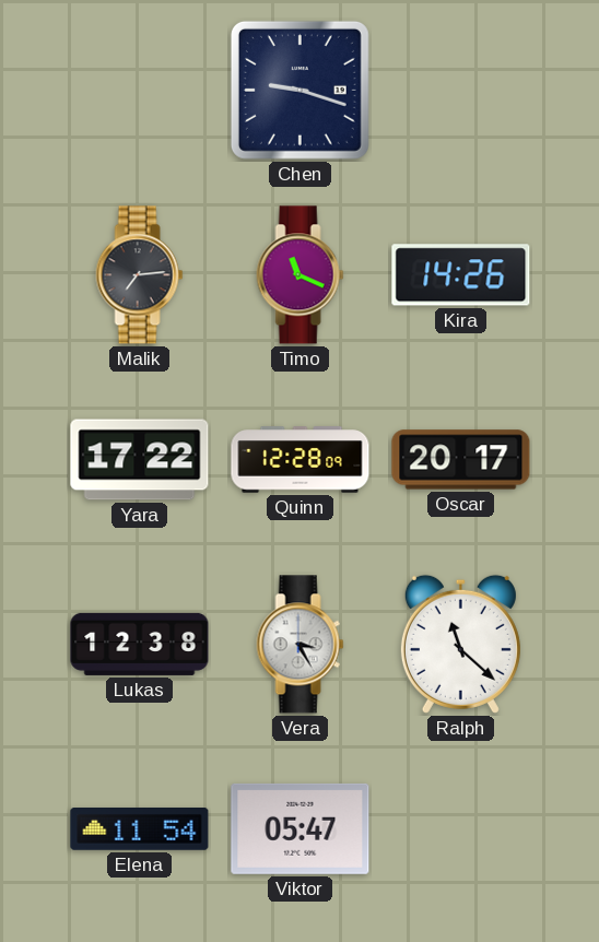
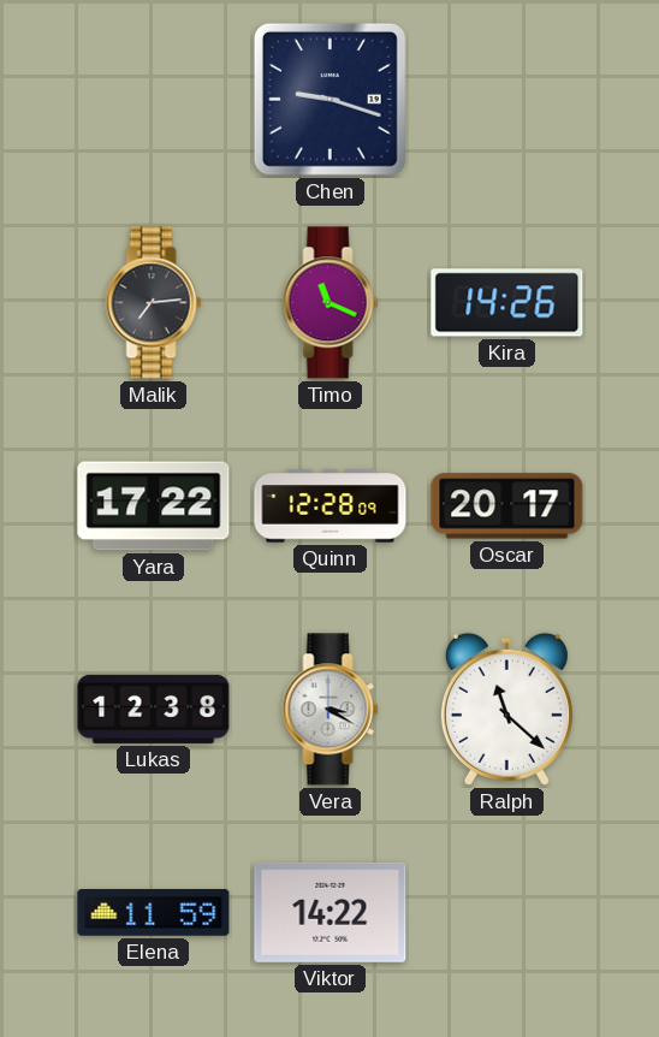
Vera: 3:25 -> 3:20 (331, 710)
Elena: 11:54 -> 11:59 (154, 913)
Viktor: 05:47 -> 14:22 (331, 912)
